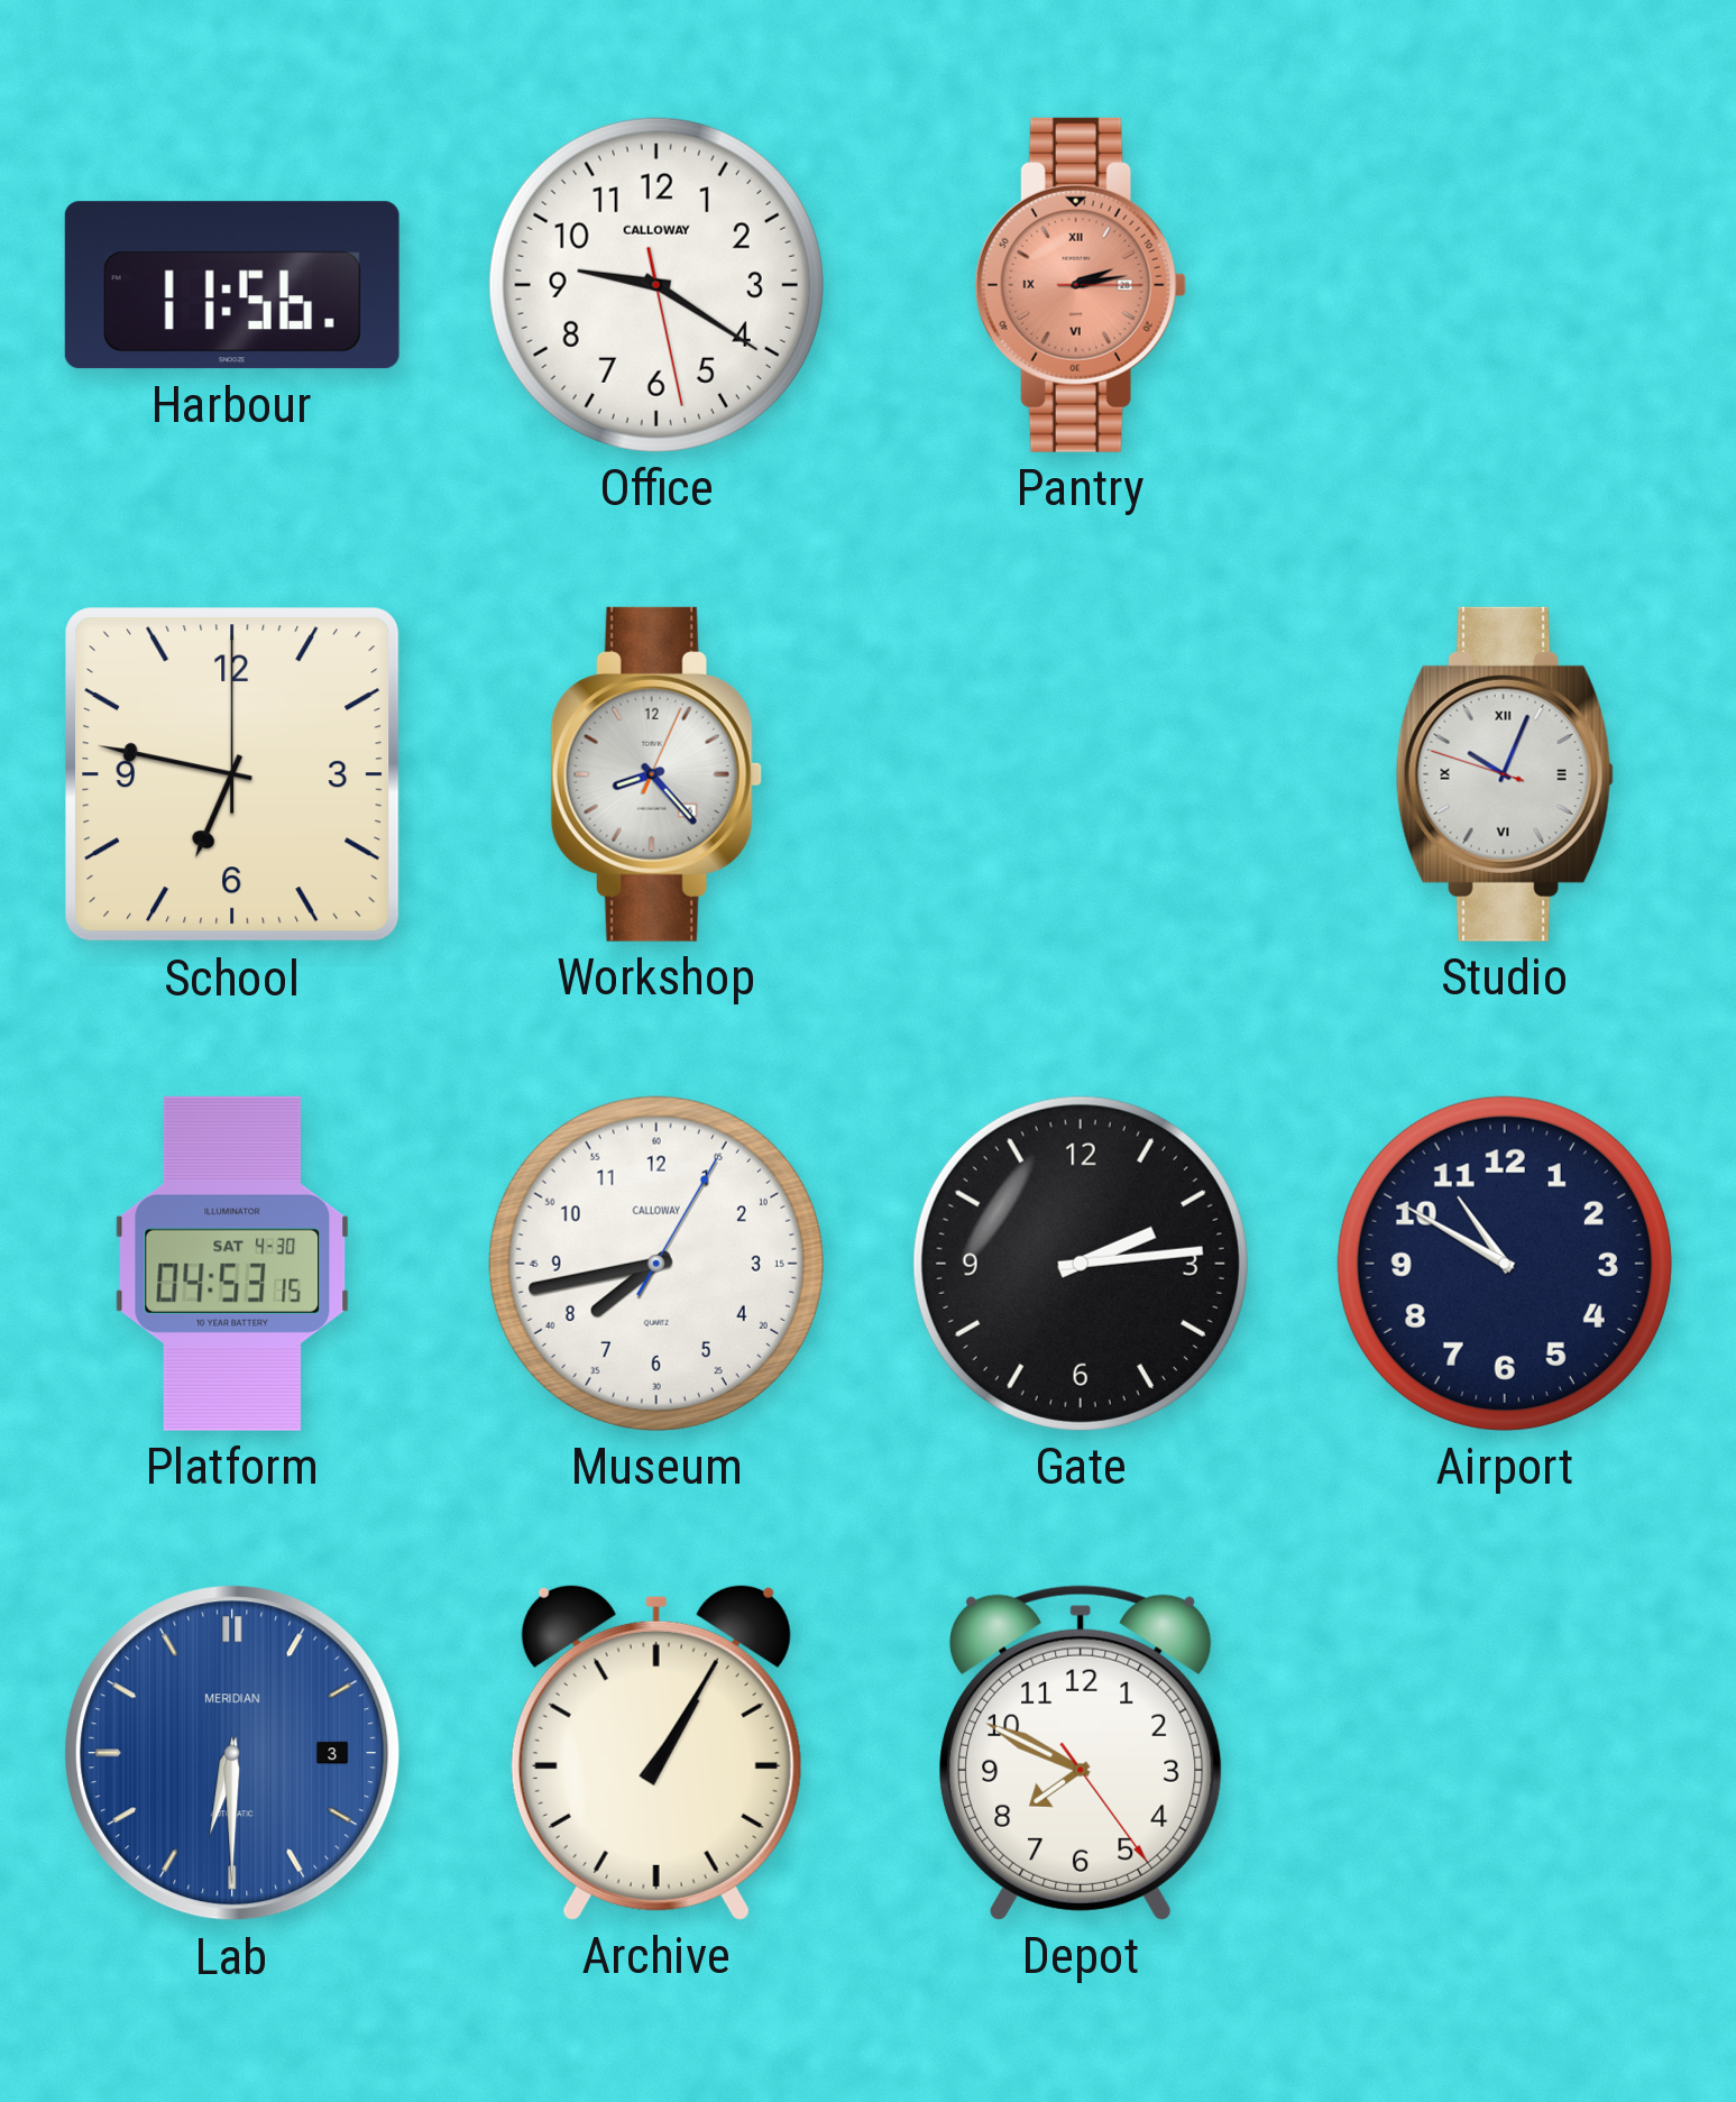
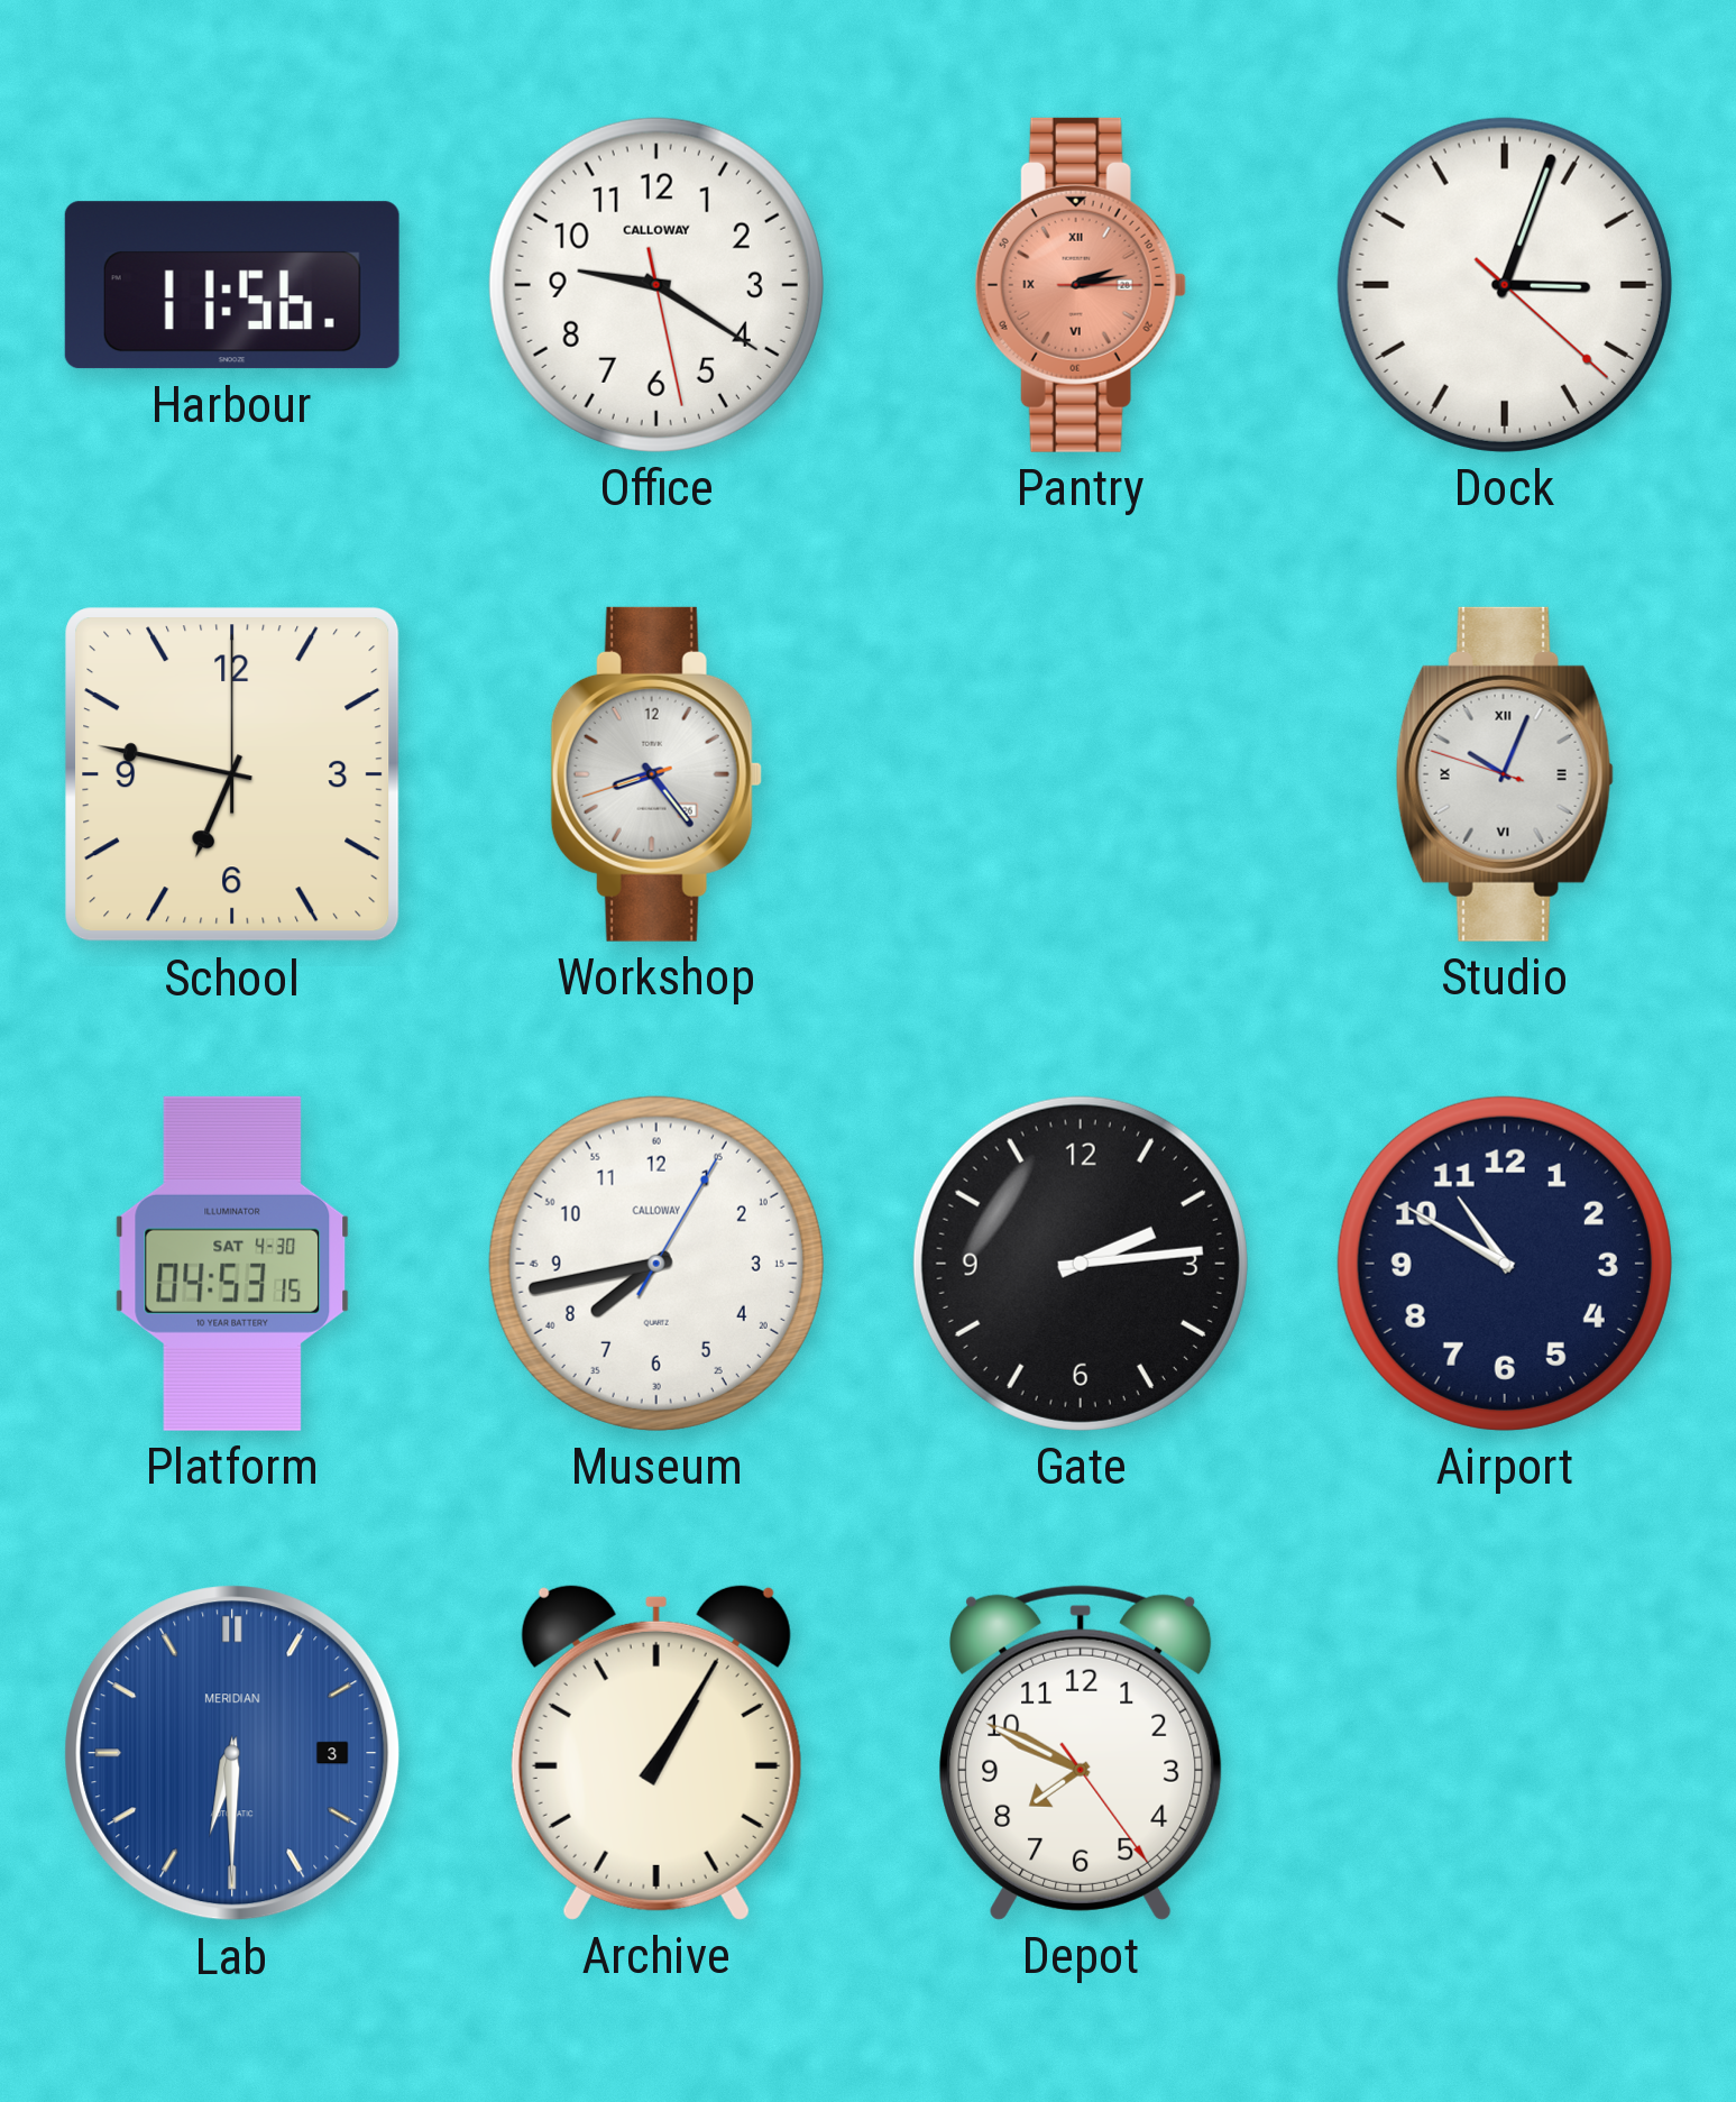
Dock: none -> 3:03 (1505, 285)
Workshop: 8:23:04 -> 8:23:42 (656, 774)
